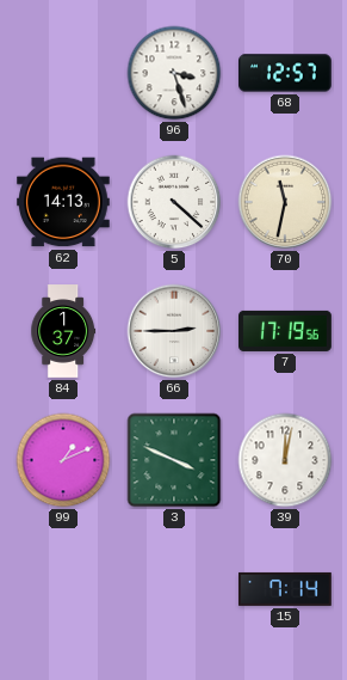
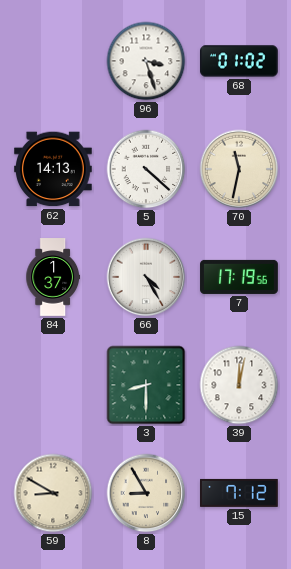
68: 12:57 -> 01:02 (239, 61)
66: 2:45 -> 4:25 (146, 277)
99: 1:11 -> none (63, 460)
3: 3:49 -> 8:30 (146, 385)
59: none -> 8:50 (53, 493)
8: none -> 8:55 (146, 493)
15: 7:14 -> 7:12 (240, 493)
